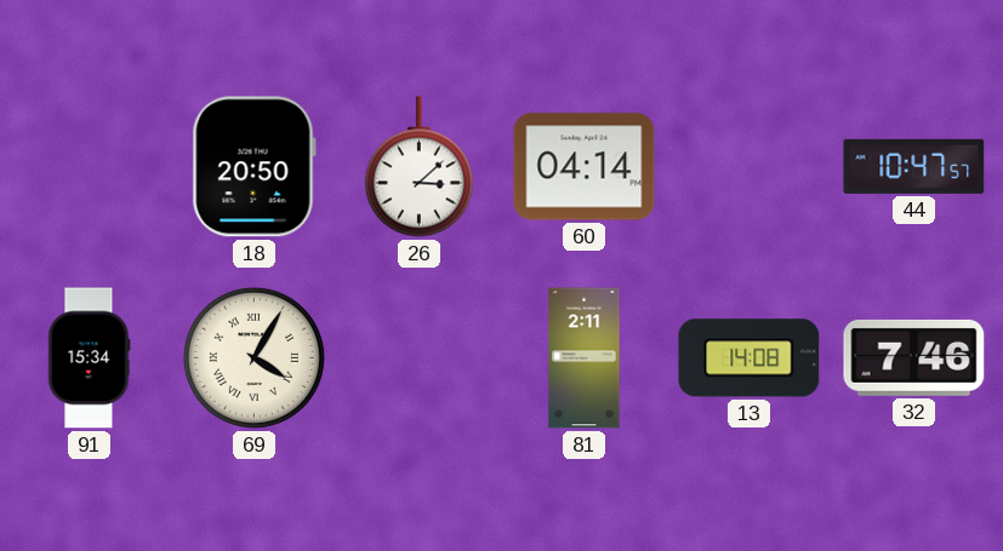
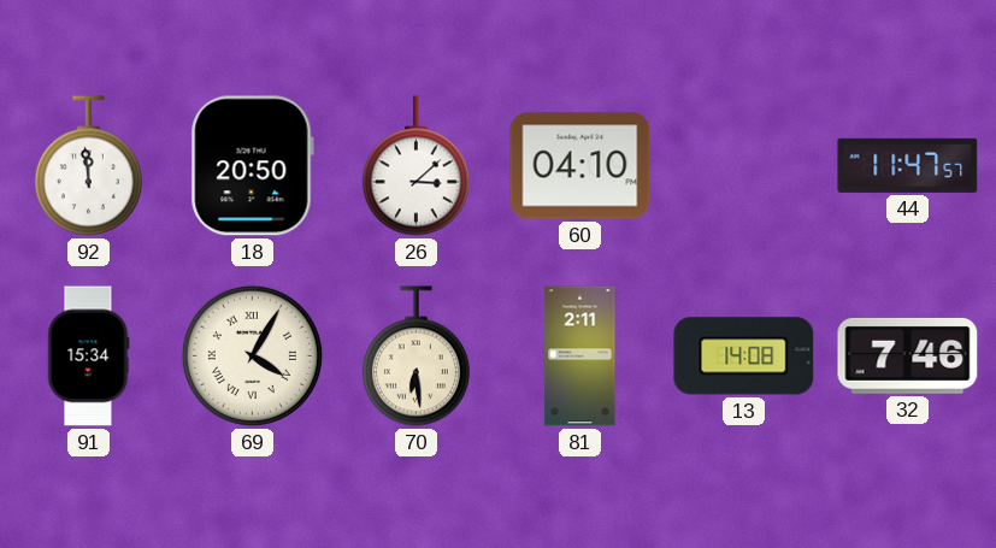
92: none -> 11:59 (88, 166)
60: 04:14 -> 04:10 (580, 166)
44: 10:47 -> 11:47 (908, 165)
70: none -> 6:29 (416, 357)
